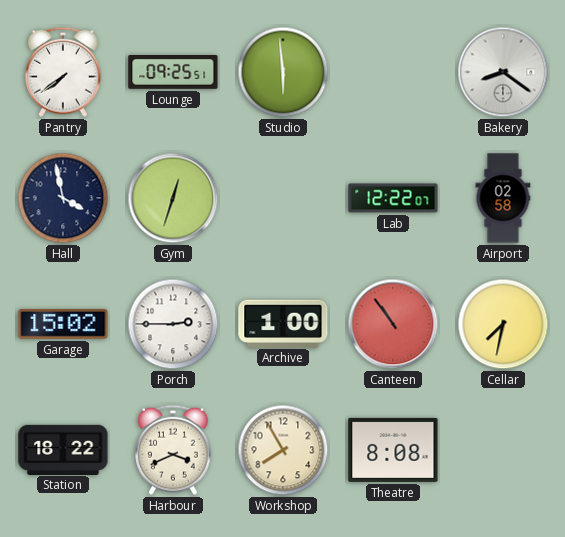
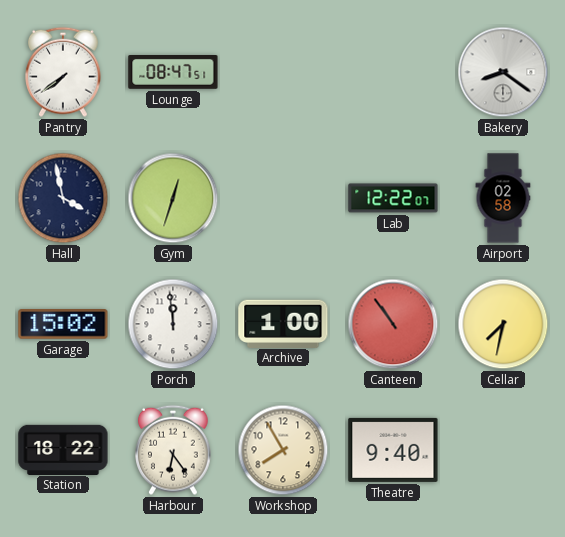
Lounge: 09:25 -> 08:47 (173, 73)
Studio: 5:59 -> none (283, 72)
Porch: 2:45 -> 11:59 (173, 324)
Harbour: 3:41 -> 6:24 (174, 450)
Theatre: 8:08 -> 9:40 (393, 450)
